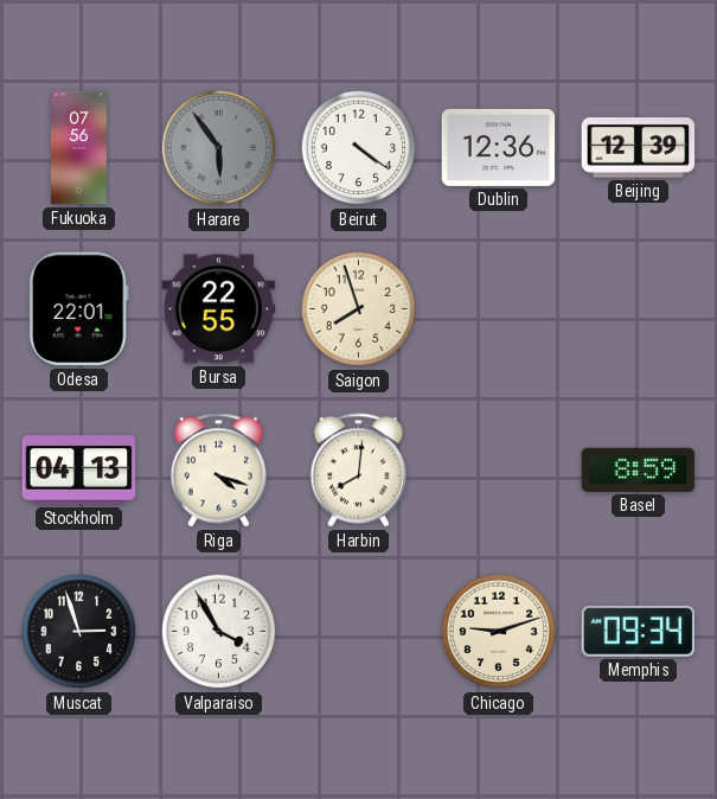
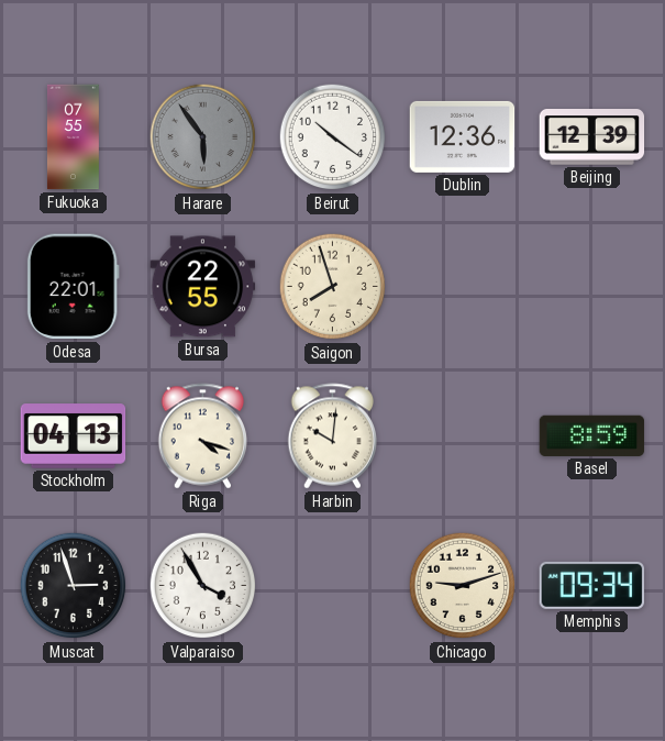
Fukuoka: 07:56 -> 07:55 (73, 137)
Beirut: 4:21 -> 10:21 (333, 137)
Harbin: 8:01 -> 10:01 (333, 436)
